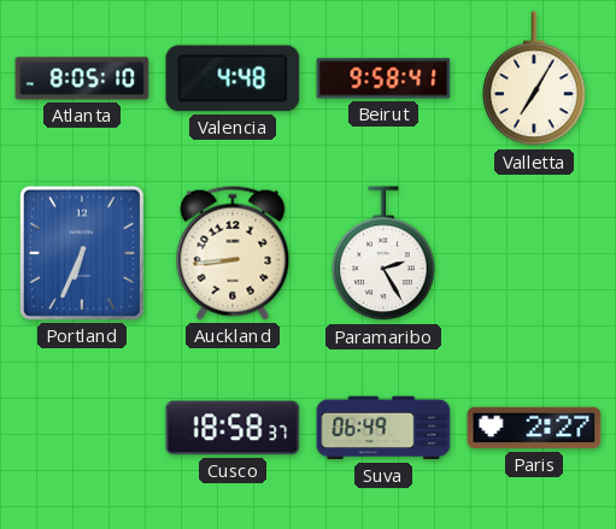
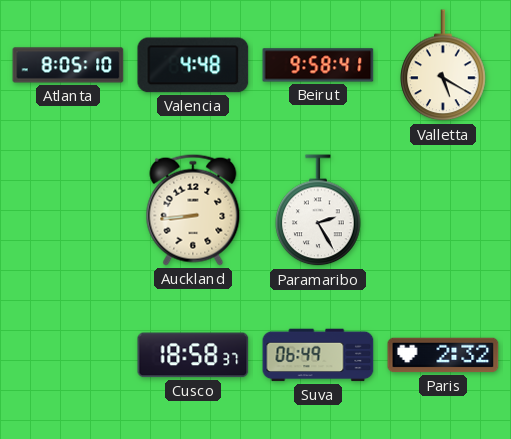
Valletta: 7:05 -> 5:20 (443, 66)
Portland: 6:34 -> none (82, 253)
Paris: 2:27 -> 2:32 (443, 355)
